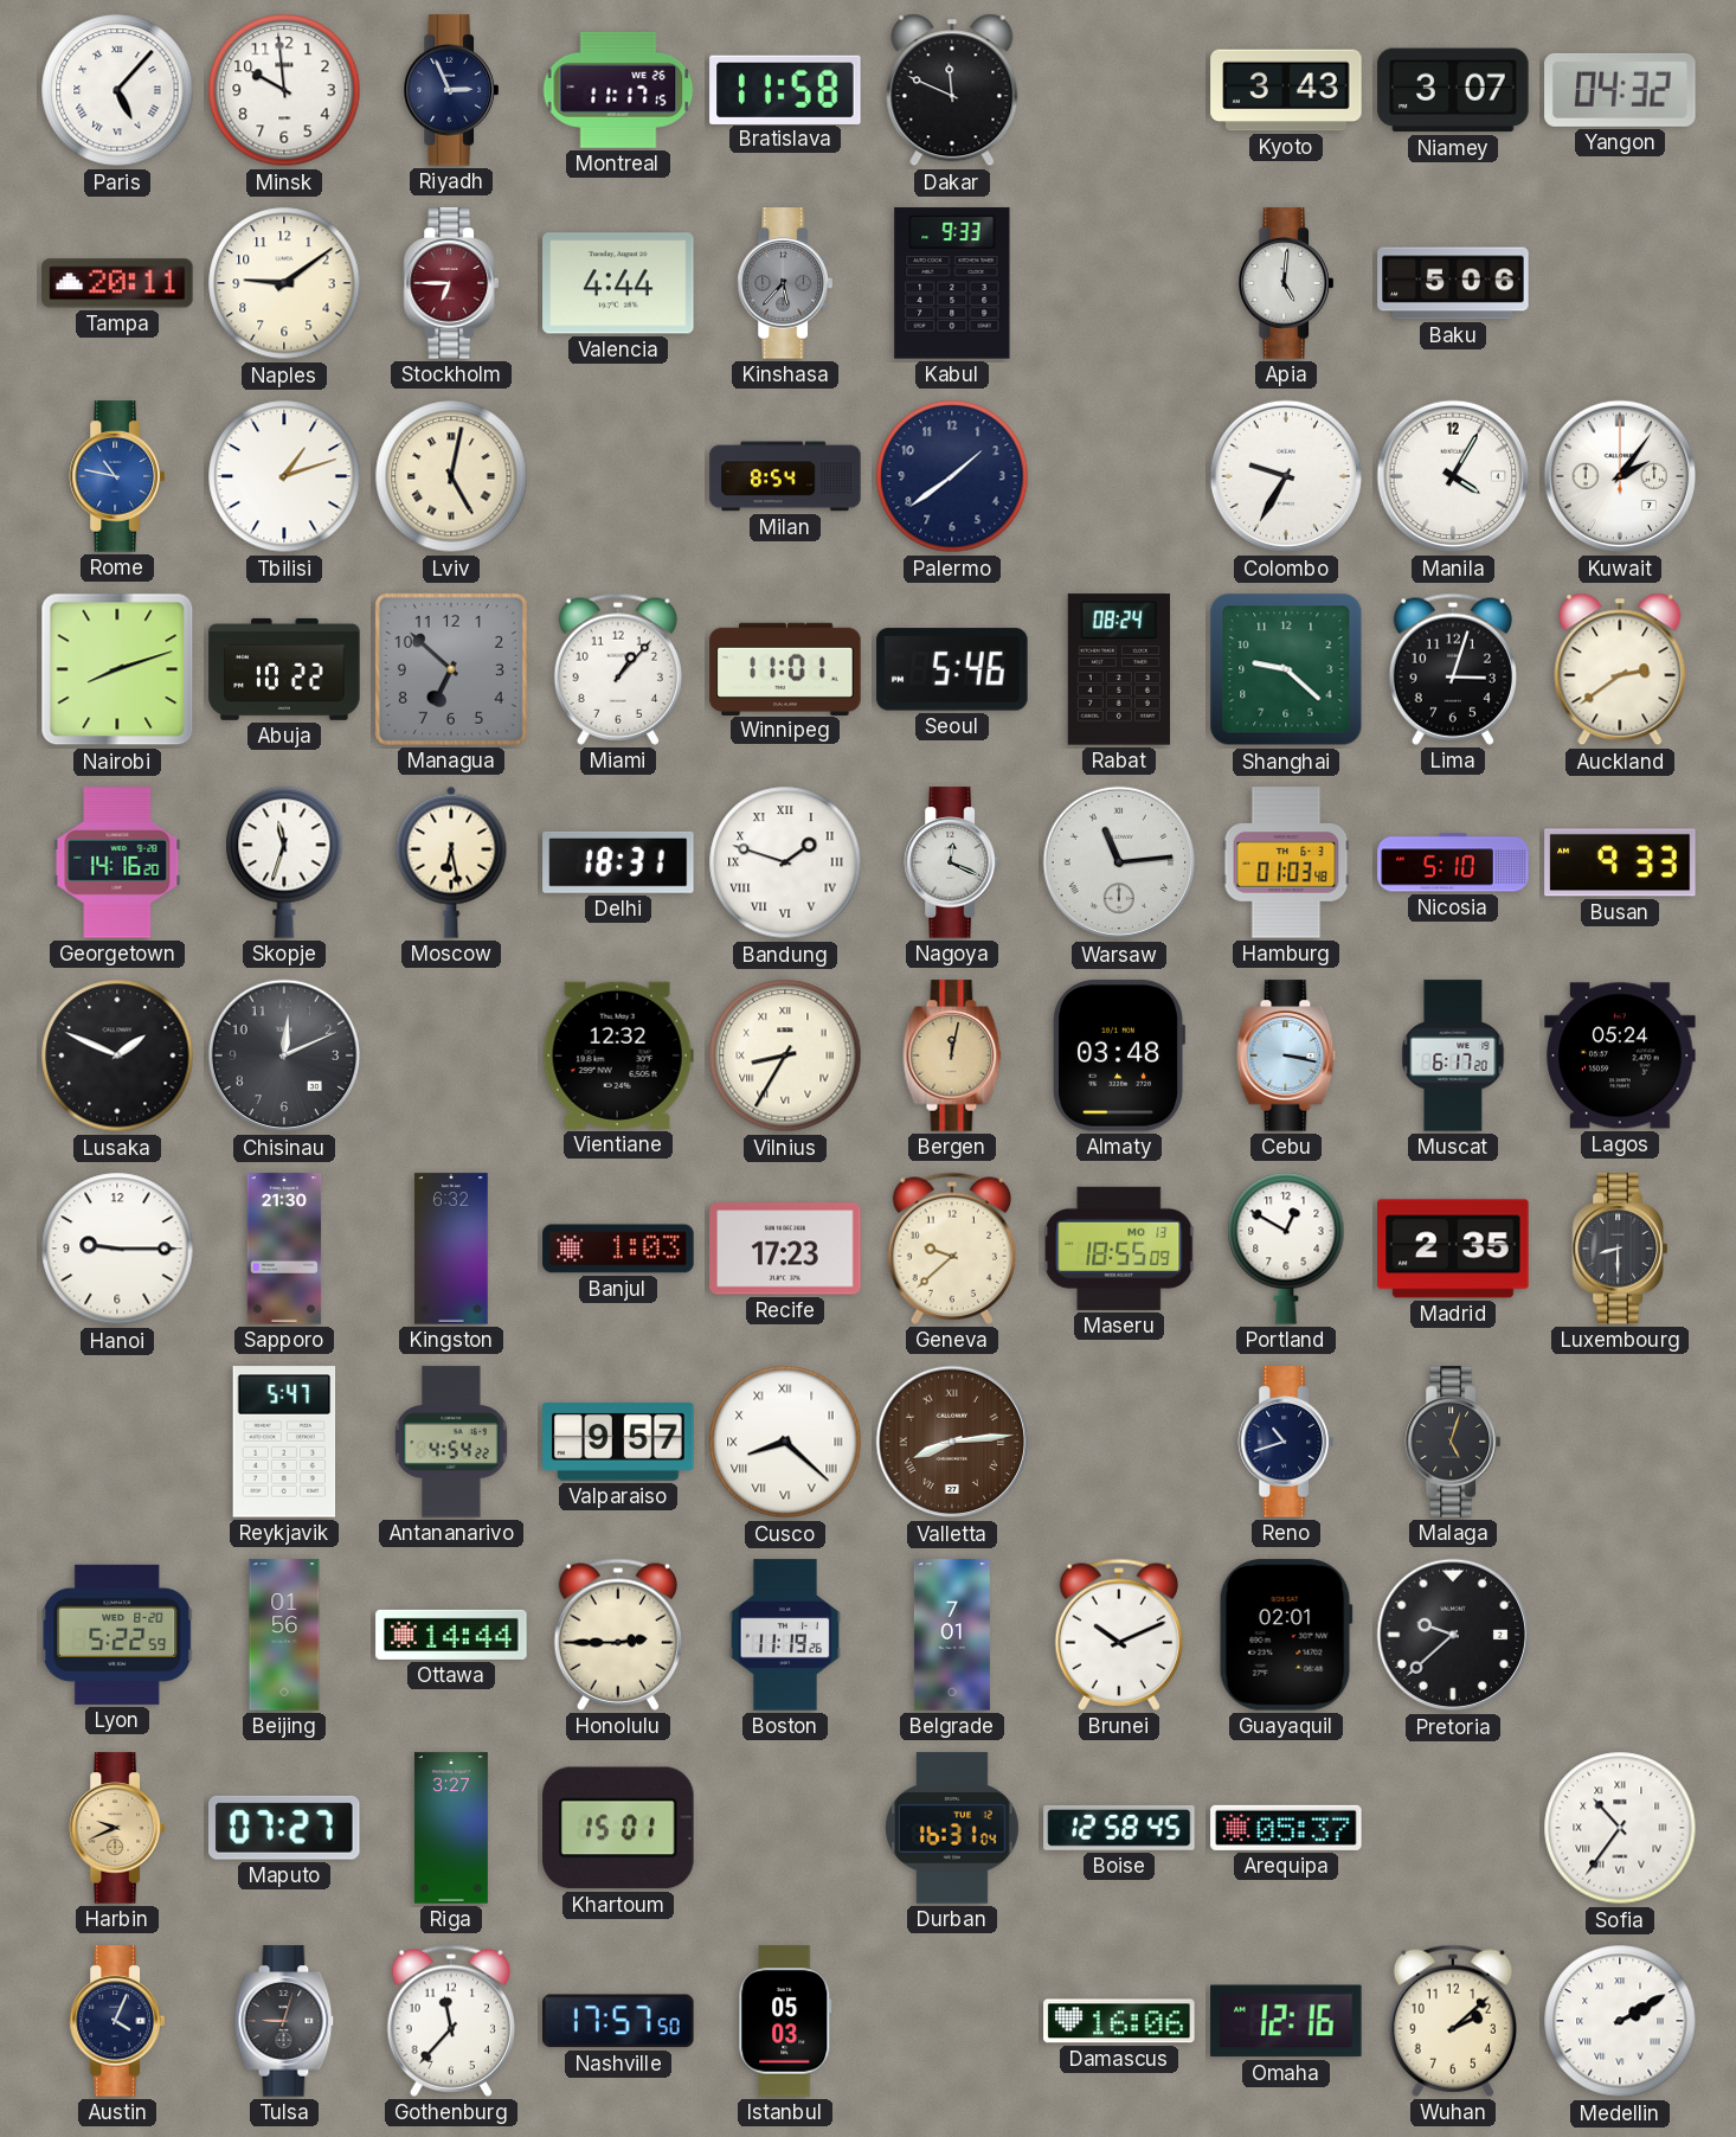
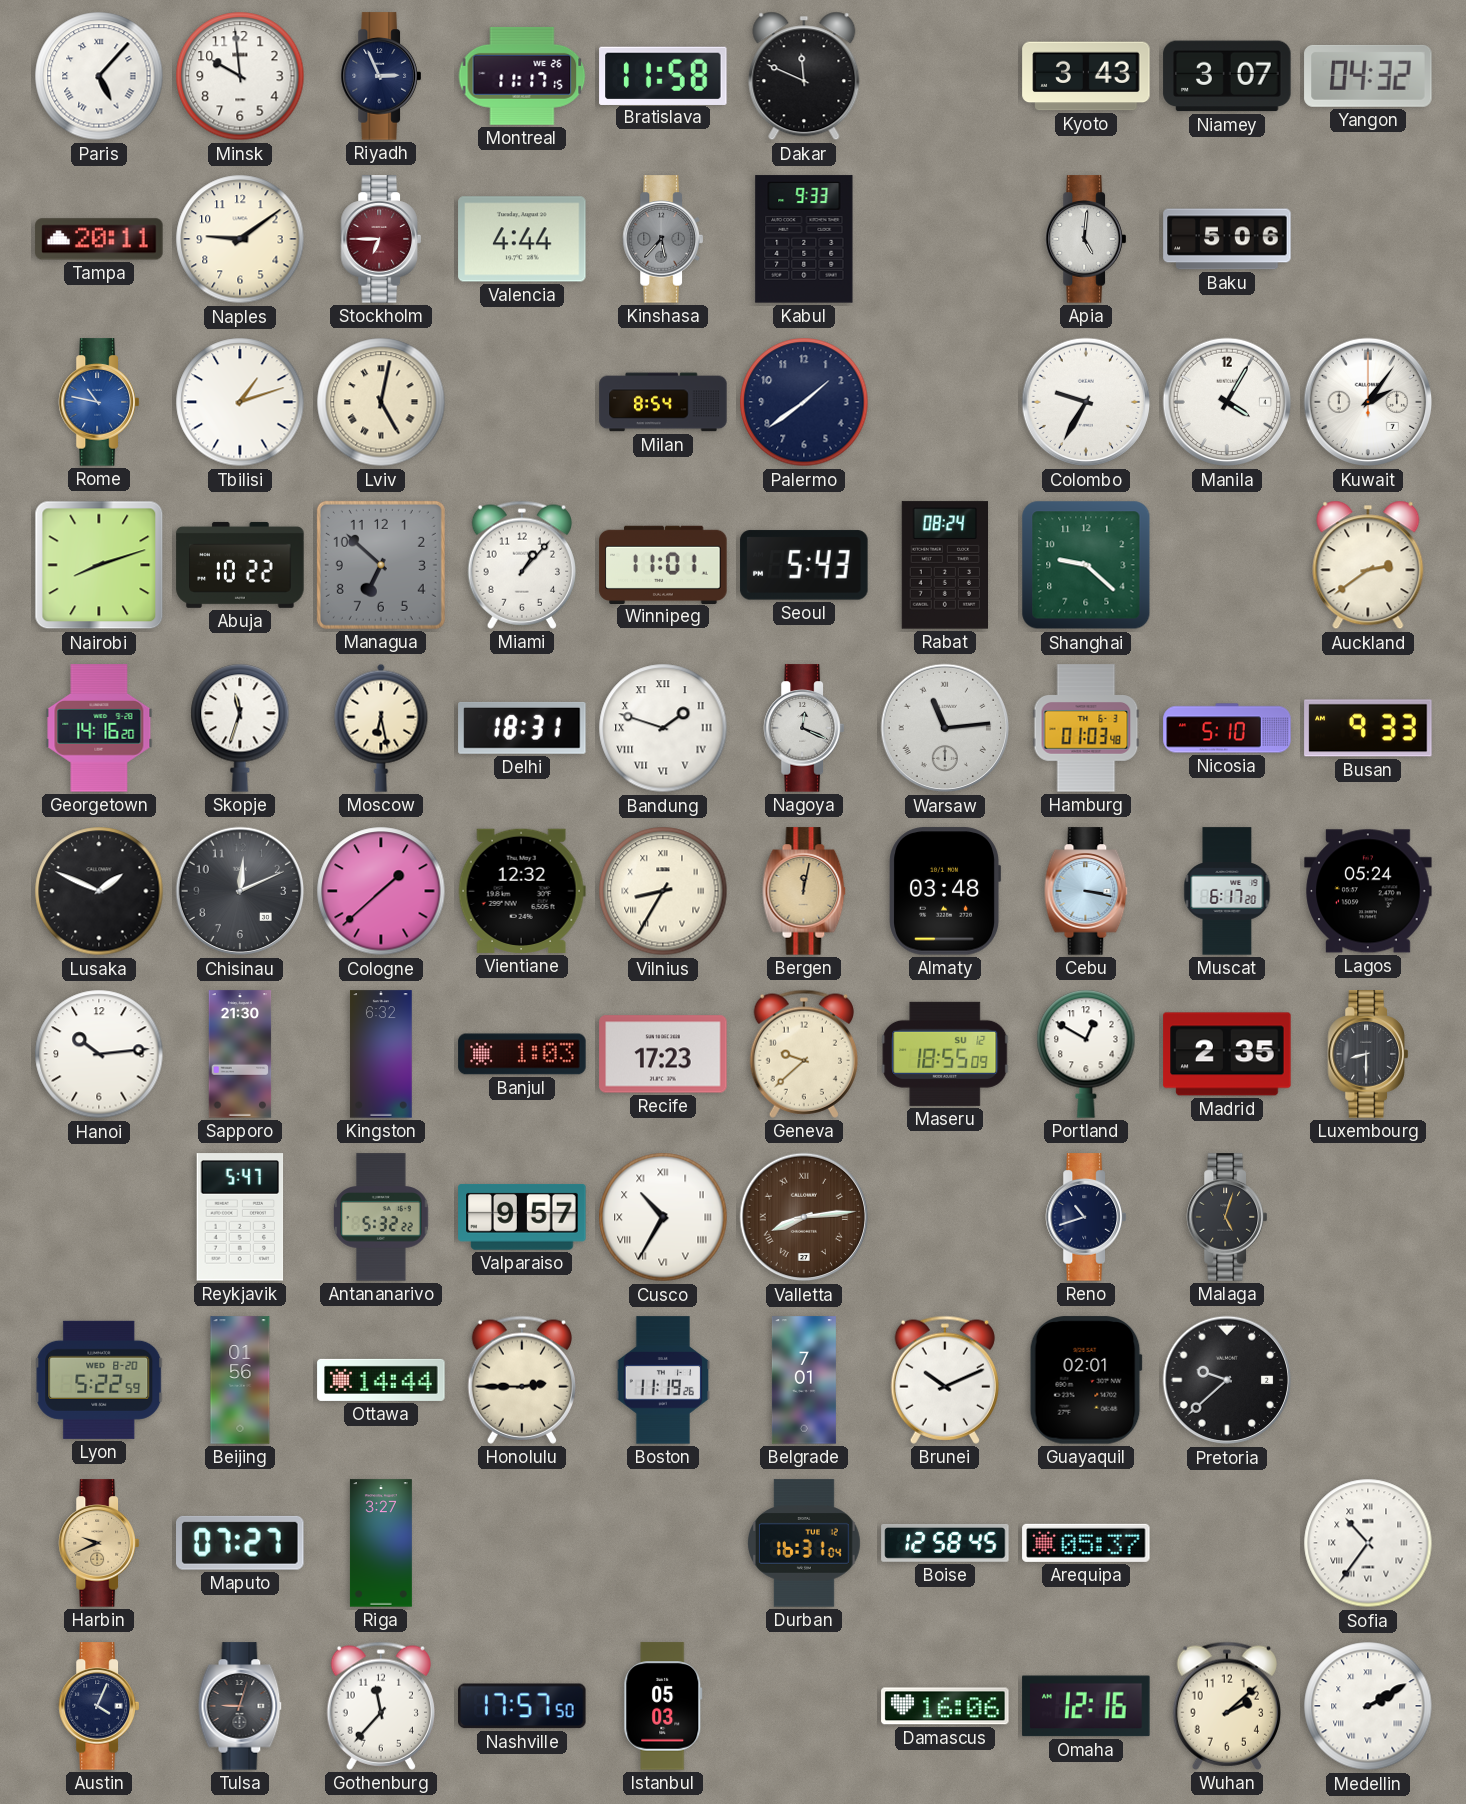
Seoul: 5:46 -> 5:43 (804, 565)
Lima: 3:03 -> none (1452, 669)
Cologne: none -> 1:38 (381, 891)
Hanoi: 9:15 -> 10:14 (99, 1054)
Maseru date: MO 13 -> SU 12 (945, 1054)
Antananarivo: 4:54 -> 5:32 (381, 1217)
Cusco: 8:22 -> 10:35 (663, 1217)
Khartoum: 15:01 -> none (618, 1828)
